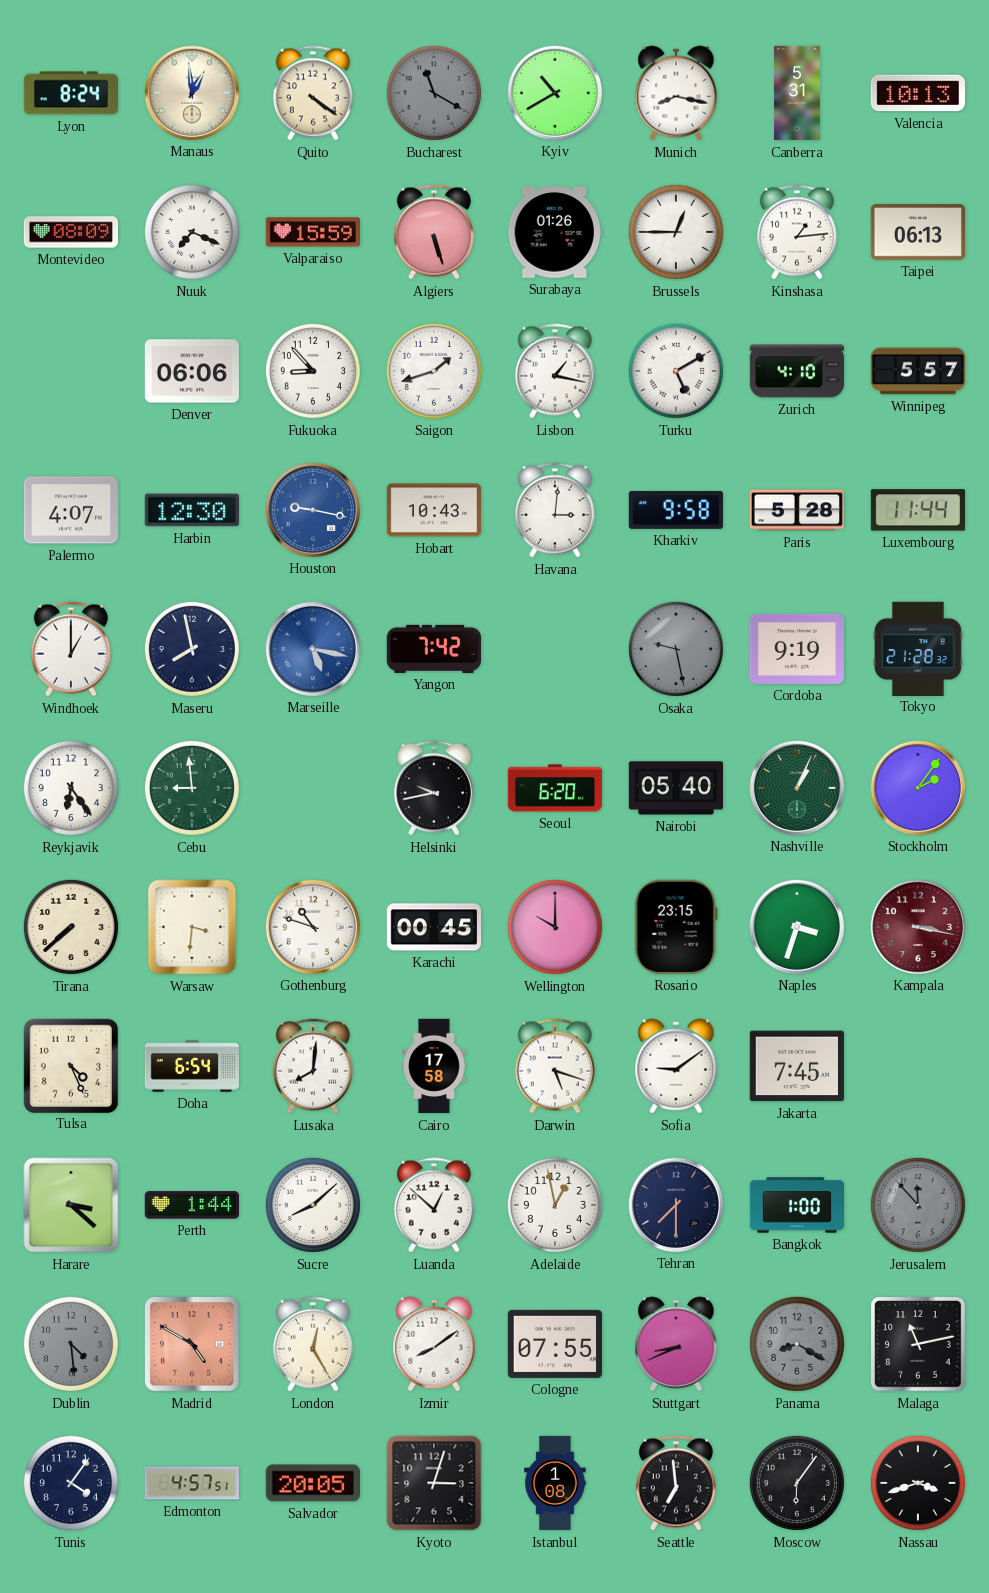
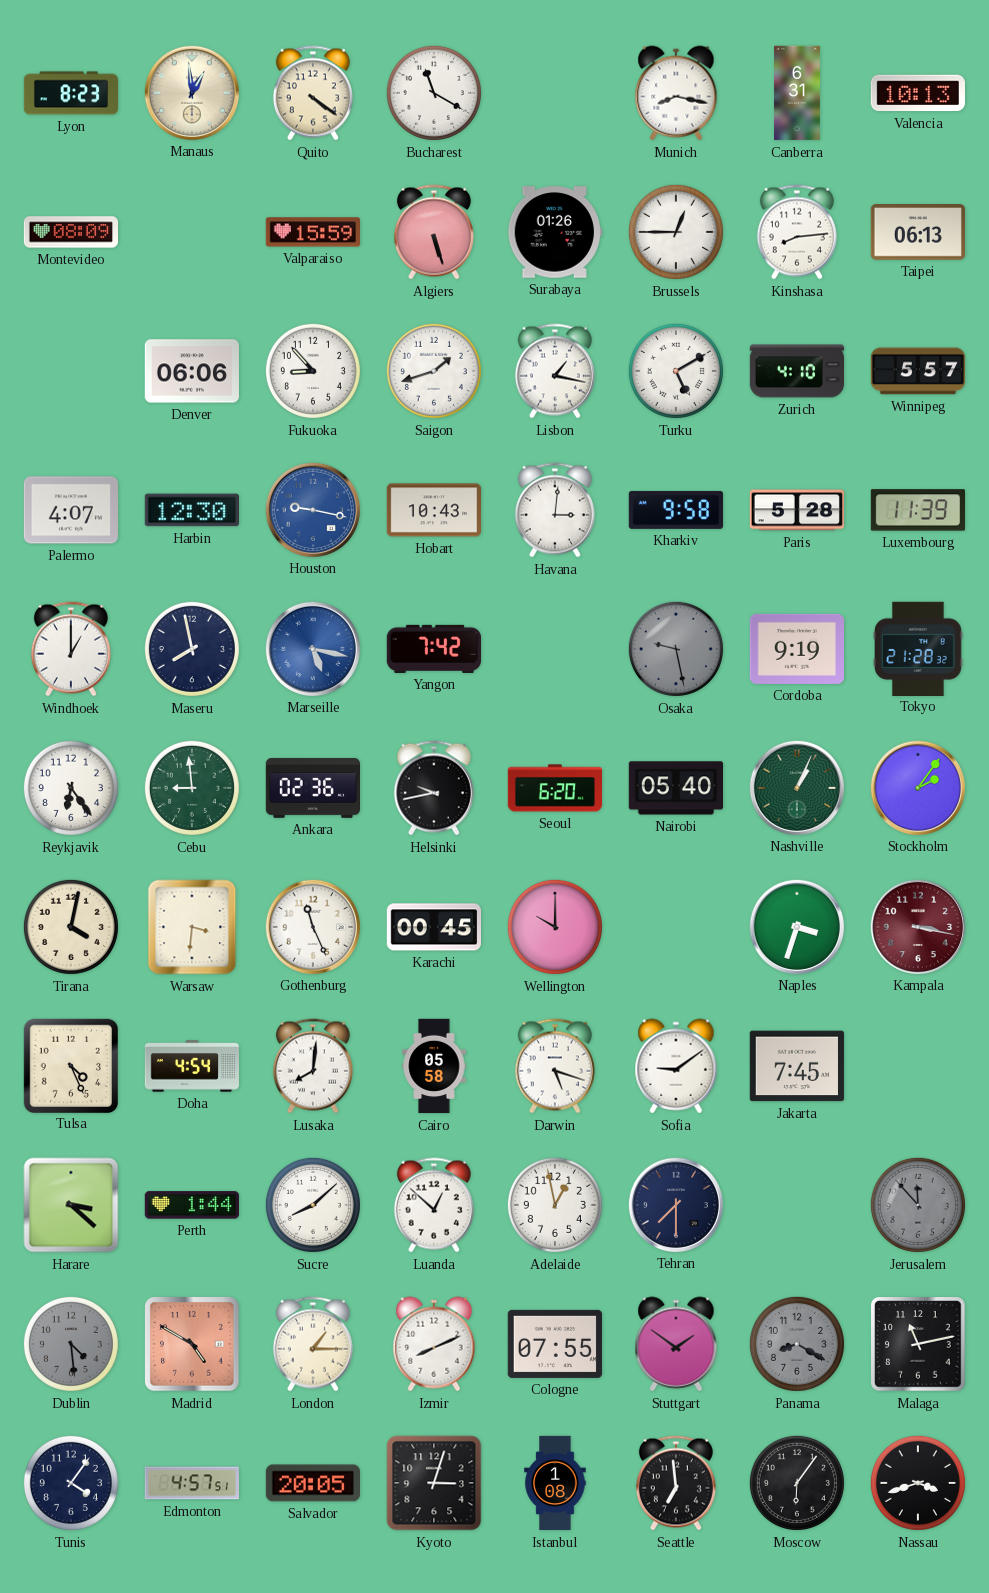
Lyon: 8:24 -> 8:23 (70, 93)
Bucharest dial: grey -> white (434, 93)
Kyiv: 10:40 -> none (554, 92)
Canberra: 5:31 -> 6:31 (798, 93)
Nuuk: 7:19 -> none (192, 232)
Kinshasa: 1:14 -> 8:14 (797, 232)
Luxembourg: 11:44 -> 11:39 (917, 510)
Ankara: none -> 02:36 (312, 788)
Tirana: 7:38 -> 4:02 (71, 927)
Gothenburg: 10:48 -> 11:26 (312, 926)
Rosario: 23:15 -> none (676, 927)
Doha: 6:54 -> 4:54 (191, 1066)
Cairo: 17:58 -> 05:58 (434, 1066)
Bangkok: 1:00 -> none (796, 1205)
London: 12:25 -> 1:15 (313, 1344)
Izmir: 8:09 -> 8:11 (434, 1344)
Stuttgart: 8:41 -> 1:51 (676, 1344)
